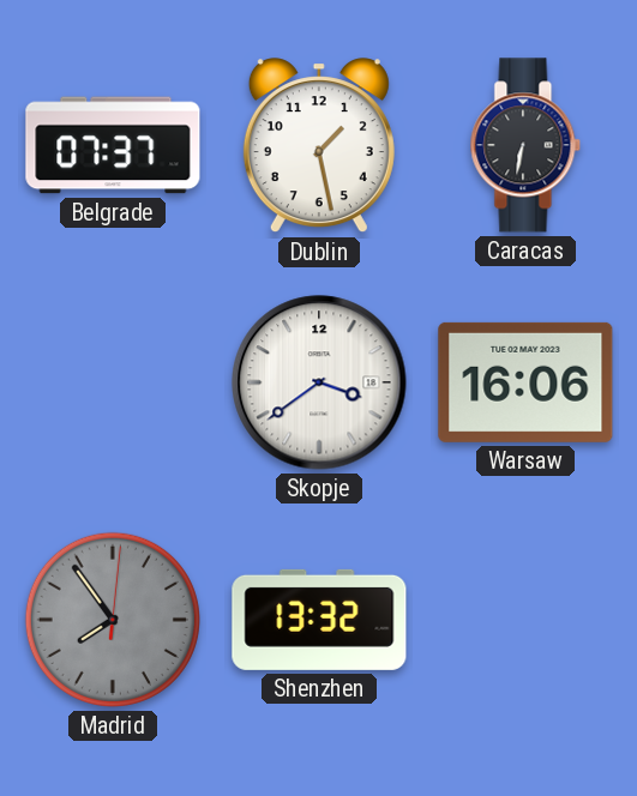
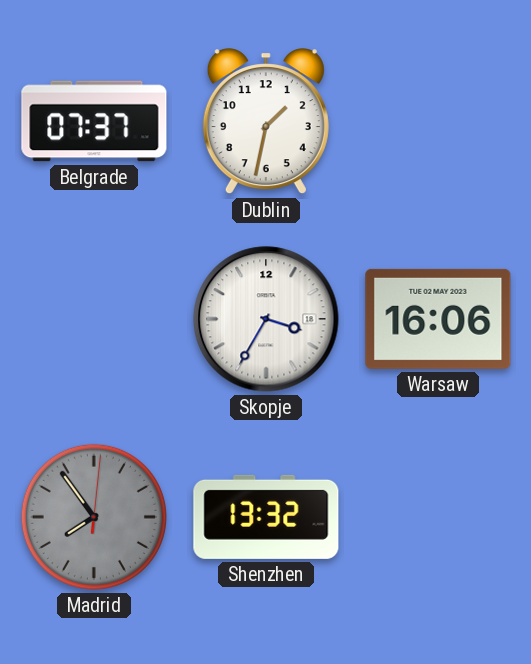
Dublin: 1:28 -> 1:32 (266, 122)
Caracas: 6:32 -> none (525, 145)
Skopje: 3:39 -> 3:35 (266, 319)
